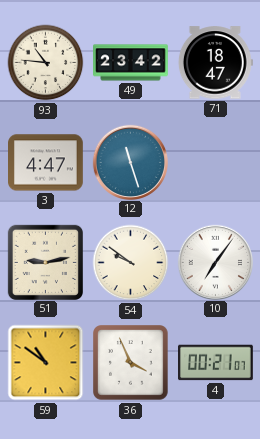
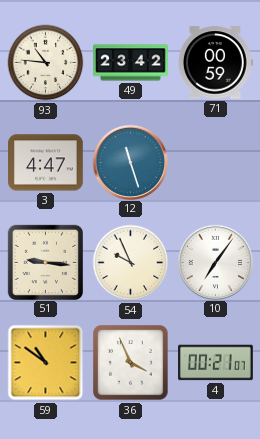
71: 18:47 -> 00:59 (215, 63)
51: 9:13 -> 9:16 (45, 262)
54: 9:51 -> 9:56 (131, 263)
